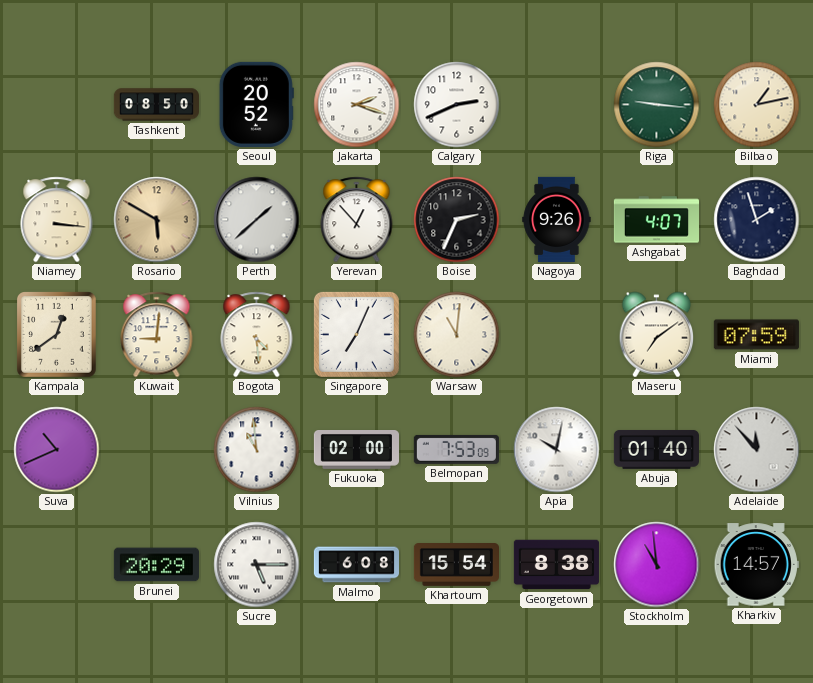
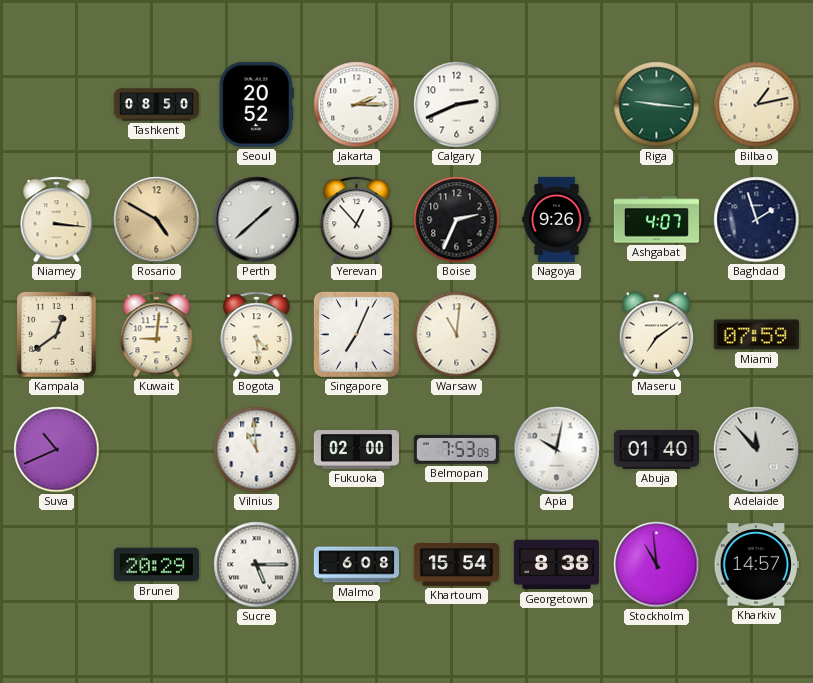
Jakarta: 2:18 -> 2:15 (357, 105)
Rosario: 5:50 -> 4:50 (157, 220)
